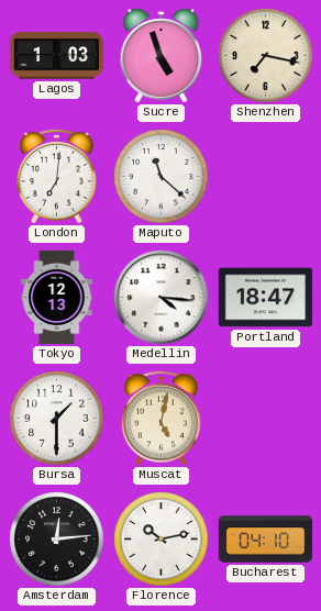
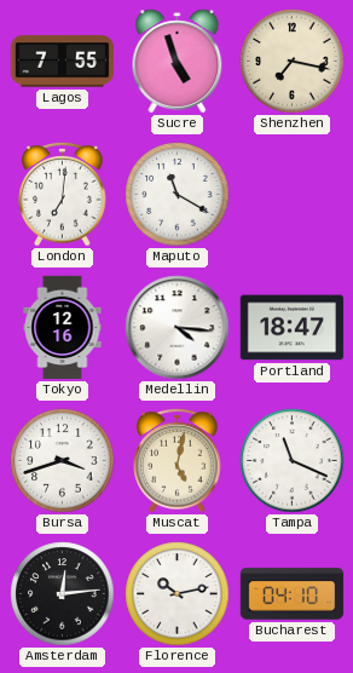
Lagos: 1:03 -> 7:55 (63, 62)
Maputo: 11:22 -> 11:20 (178, 195)
Tokyo: 12:13 -> 12:16 (63, 328)
Bursa: 1:30 -> 3:42 (63, 461)
Tampa: none -> 11:19 (293, 461)
